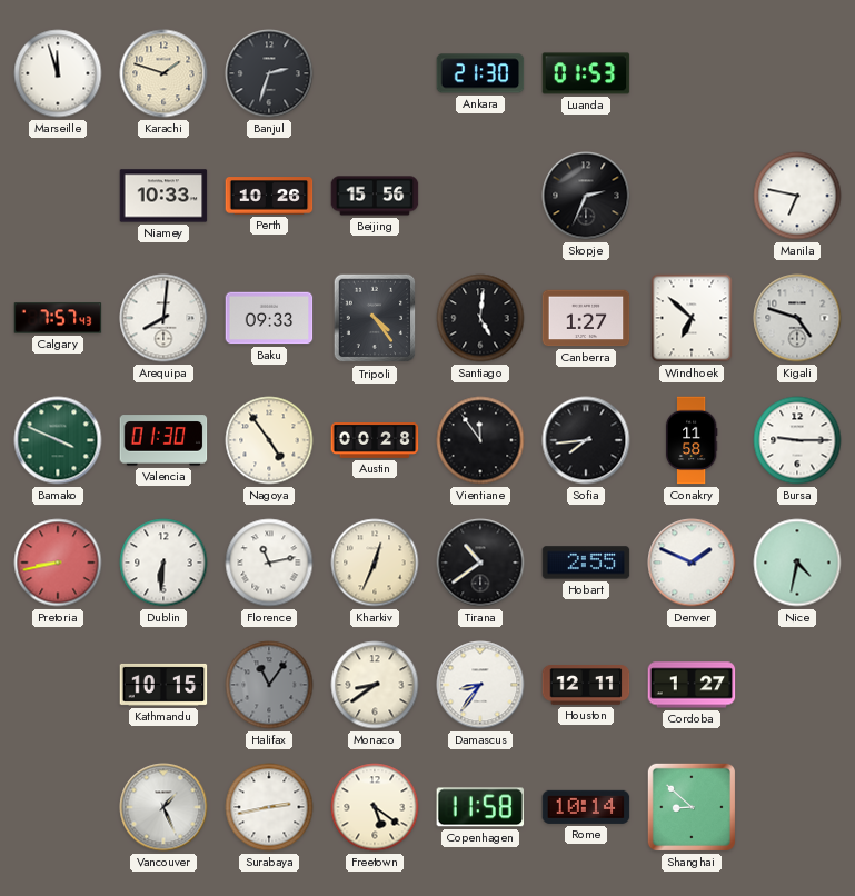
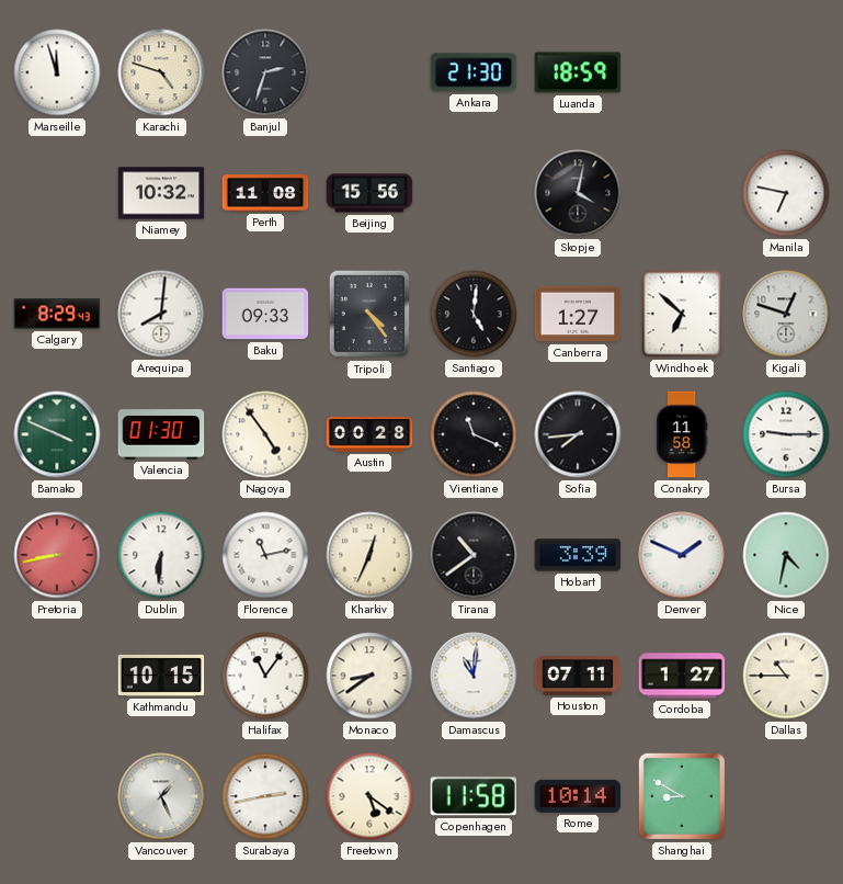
Karachi: 1:48 -> 4:48 (161, 72)
Luanda: 01:53 -> 18:59 (578, 72)
Niamey: 10:33 -> 10:32 (161, 193)
Perth: 10:26 -> 11:08 (265, 193)
Skopje: 2:34 -> 4:02 (578, 193)
Calgary: 7:57 -> 8:29 (57, 314)
Kigali: 4:48 -> 12:48 (786, 314)
Vientiane: 11:54 -> 11:19 (474, 434)
Hobart: 2:55 -> 3:39 (578, 555)
Halifax dial: grey -> white (265, 676)
Damascus: 8:36 -> 11:01 (474, 676)
Houston: 12:11 -> 07:11 (578, 677)
Dallas: none -> 10:45 (786, 676)
Shanghai: 8:52 -> 8:50 (682, 796)
